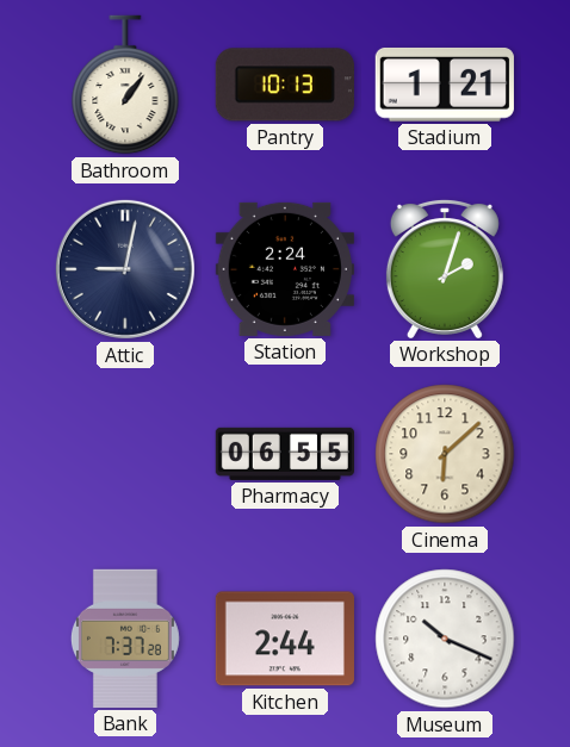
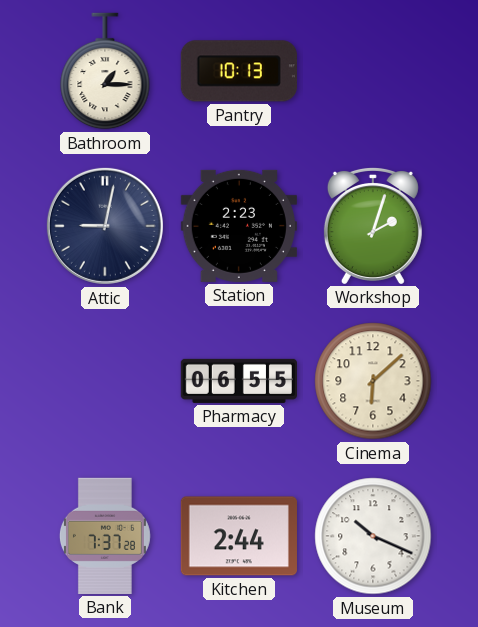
Bathroom: 1:06 -> 1:15 (105, 71)
Stadium: 1:21 -> none (445, 85)
Station: 2:24 -> 2:23 (239, 226)
